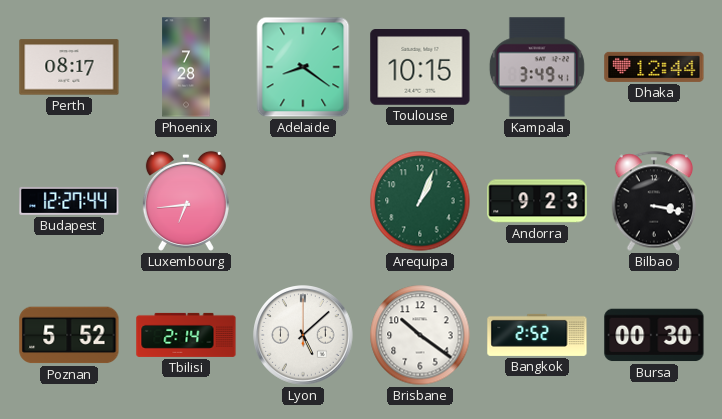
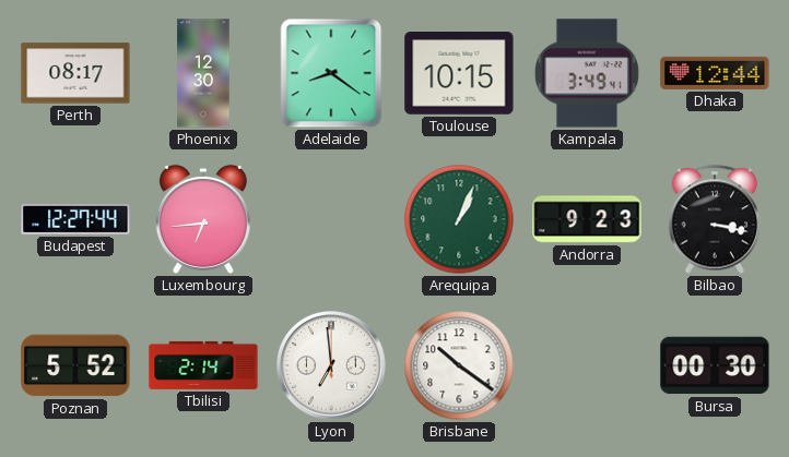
Phoenix: 7:28 -> 12:30 (203, 73)
Lyon: 5:08 -> 6:59 (331, 365)
Bangkok: 2:52 -> none (537, 335)
